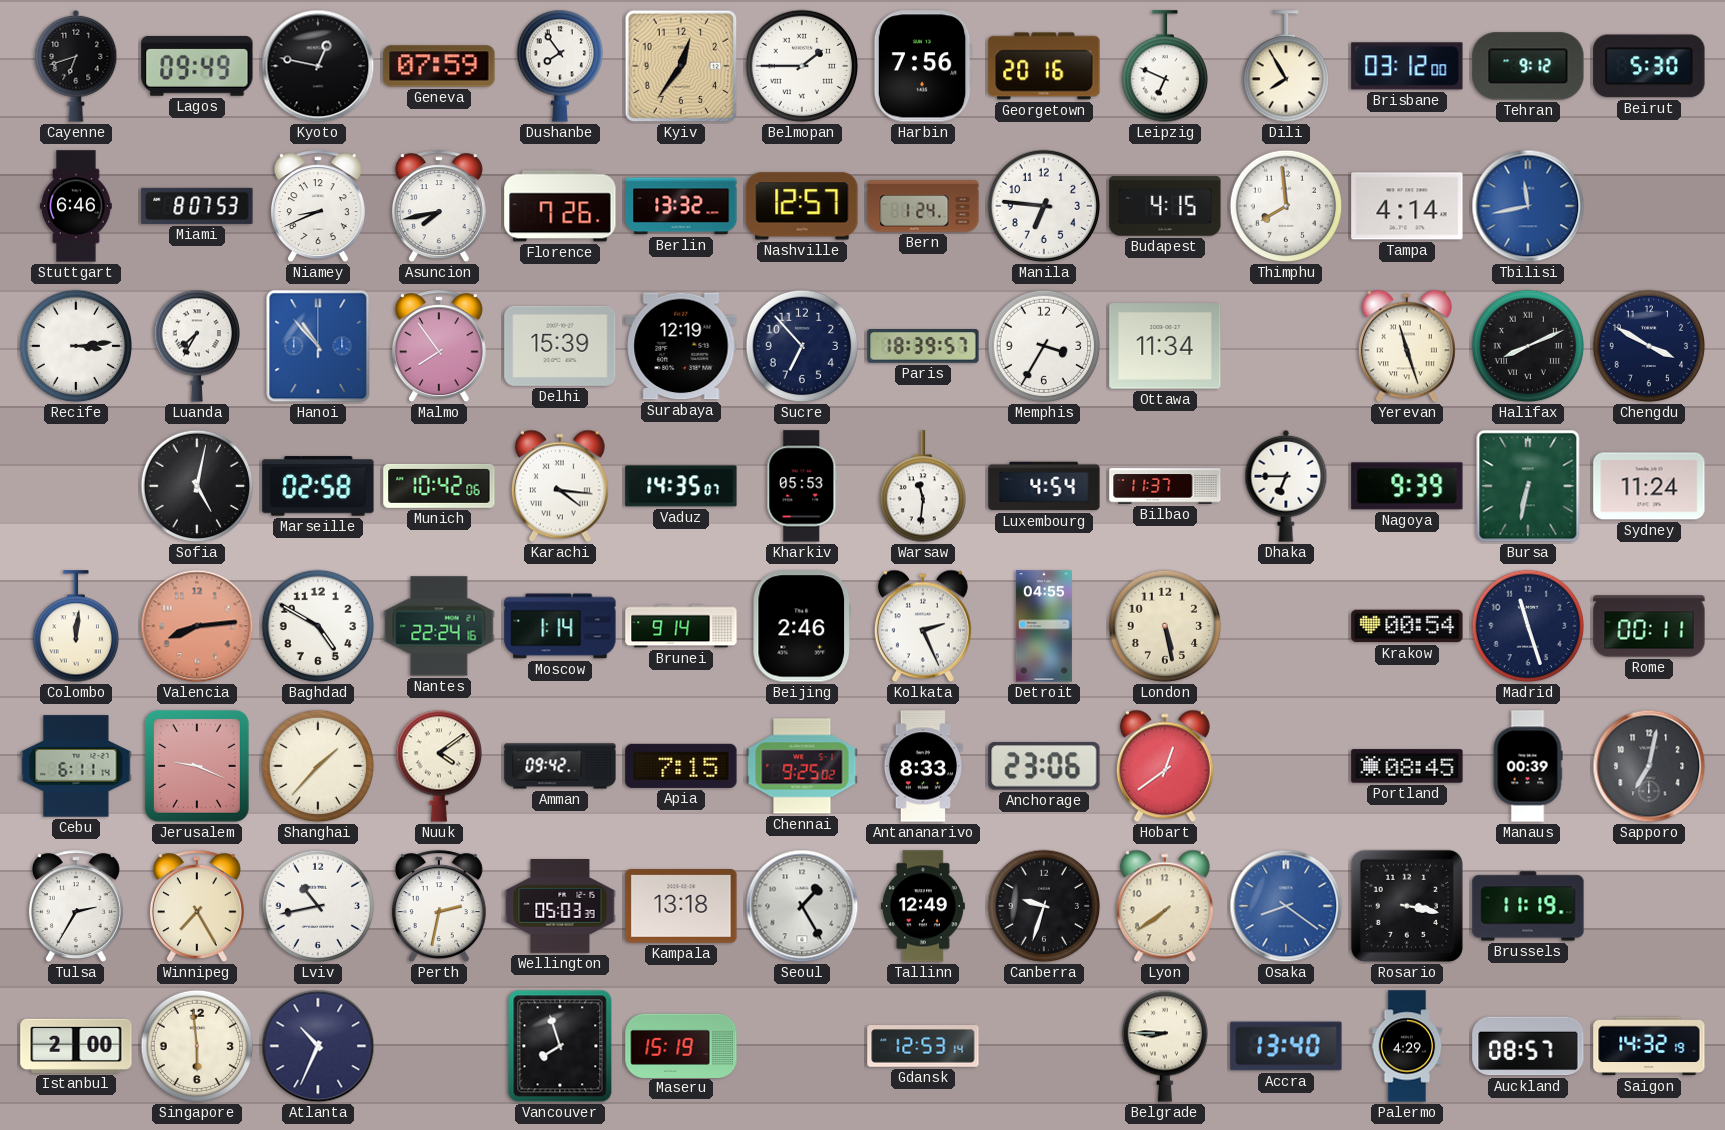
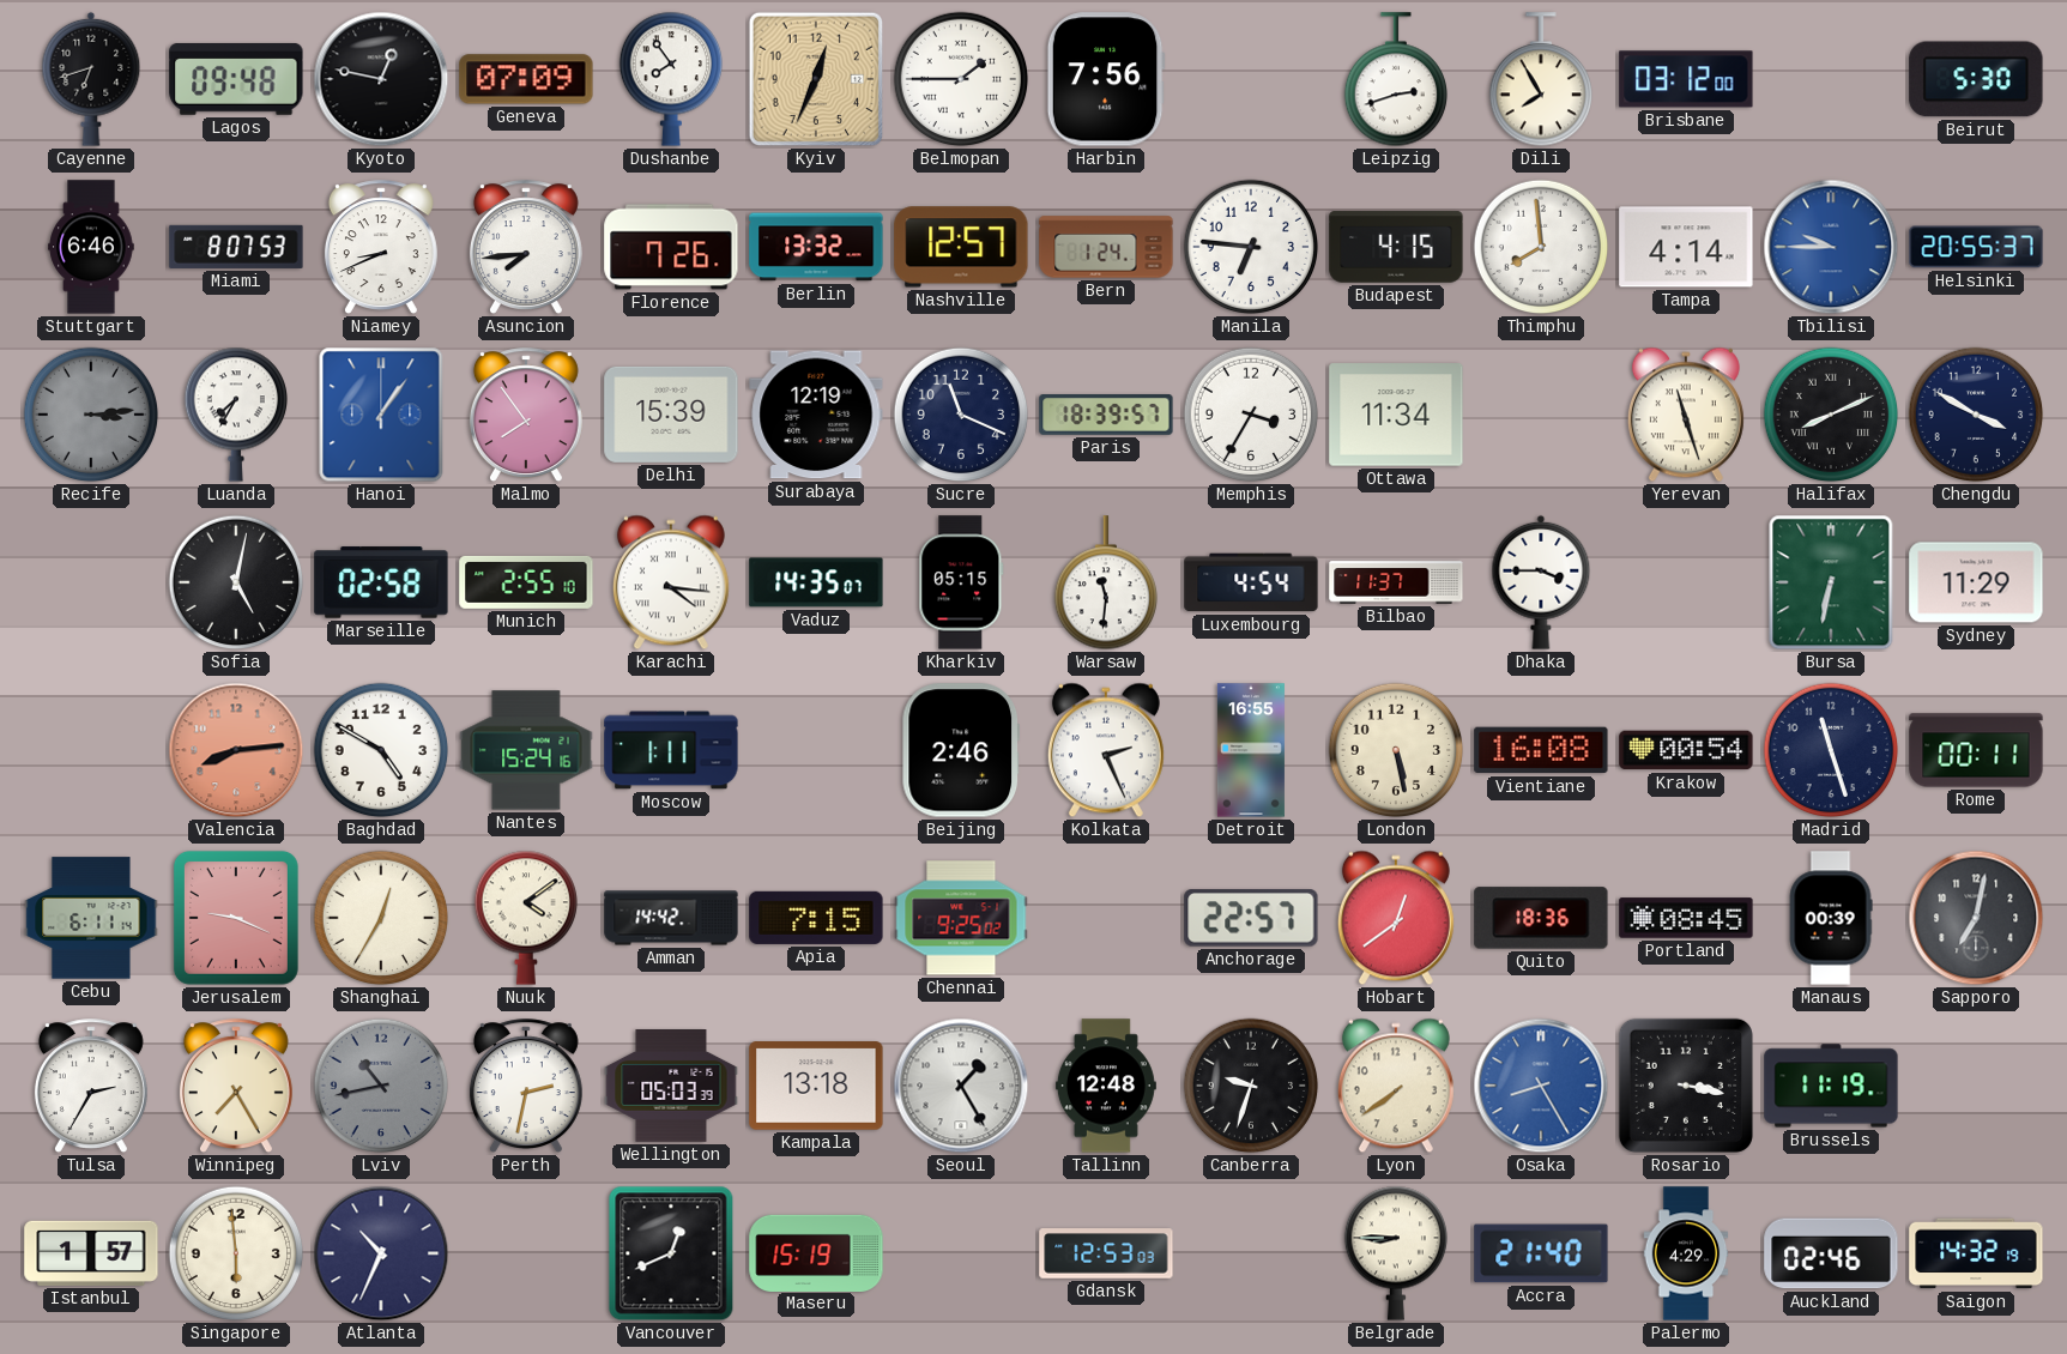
Lagos: 09:49 -> 09:48 (236, 79)
Geneva: 07:59 -> 07:09 (526, 79)
Kyiv: 12:36 -> 12:34 (816, 79)
Georgetown: 20:16 -> none (1044, 66)
Leipzig: 6:49 -> 2:42 (1395, 80)
Tehran: 9:12 -> none (1528, 66)
Asuncion: 7:43 -> 7:44 (526, 248)
Tbilisi: 11:43 -> 9:45 (1831, 247)
Helsinki: none -> 20:55 (1976, 247)
Recife dial: white -> grey (91, 415)
Hanoi: 10:53 -> 1:06 (381, 415)
Sucre: 6:53 -> 11:19 (961, 415)
Munich: 10:42 -> 2:55 (526, 582)
Kharkiv: 05:53 -> 05:15 (961, 582)
Dhaka: 6:45 -> 3:45 (1541, 582)
Nagoya: 9:39 -> none (1407, 486)
Sydney: 11:24 -> 11:29 (1976, 582)
Colombo: 12:01 -> none (75, 627)
Nantes: 22:24 -> 15:24 (526, 750)
Moscow: 1:14 -> 1:11 (671, 750)
Brunei: 9:14 -> none (681, 626)
Detroit: 04:55 -> 16:55 (1251, 750)
Vientiane: none -> 16:08 (1541, 750)
Shanghai: 1:37 -> 12:35 (381, 918)
Amman: 09:42 -> 14:42 (671, 918)
Antananarivo: 8:33 -> none (923, 766)
Anchorage: 23:06 -> 22:57 (1251, 918)
Quito: none -> 18:36 (1541, 918)
Lviv dial: white -> grey (381, 1086)
Tallinn: 12:49 -> 12:48 (1106, 1086)
Osaka: 8:21 -> 8:25 (1541, 1086)
Istanbul: 2:00 -> 1:57 (91, 1253)
Vancouver: 7:57 -> 12:41 (671, 1253)
Gdansk: 12:53:14 -> 12:53:03 (1106, 1253)
Accra: 13:40 -> 21:40 (1541, 1253)
Auckland: 08:57 -> 02:46 (1831, 1253)
